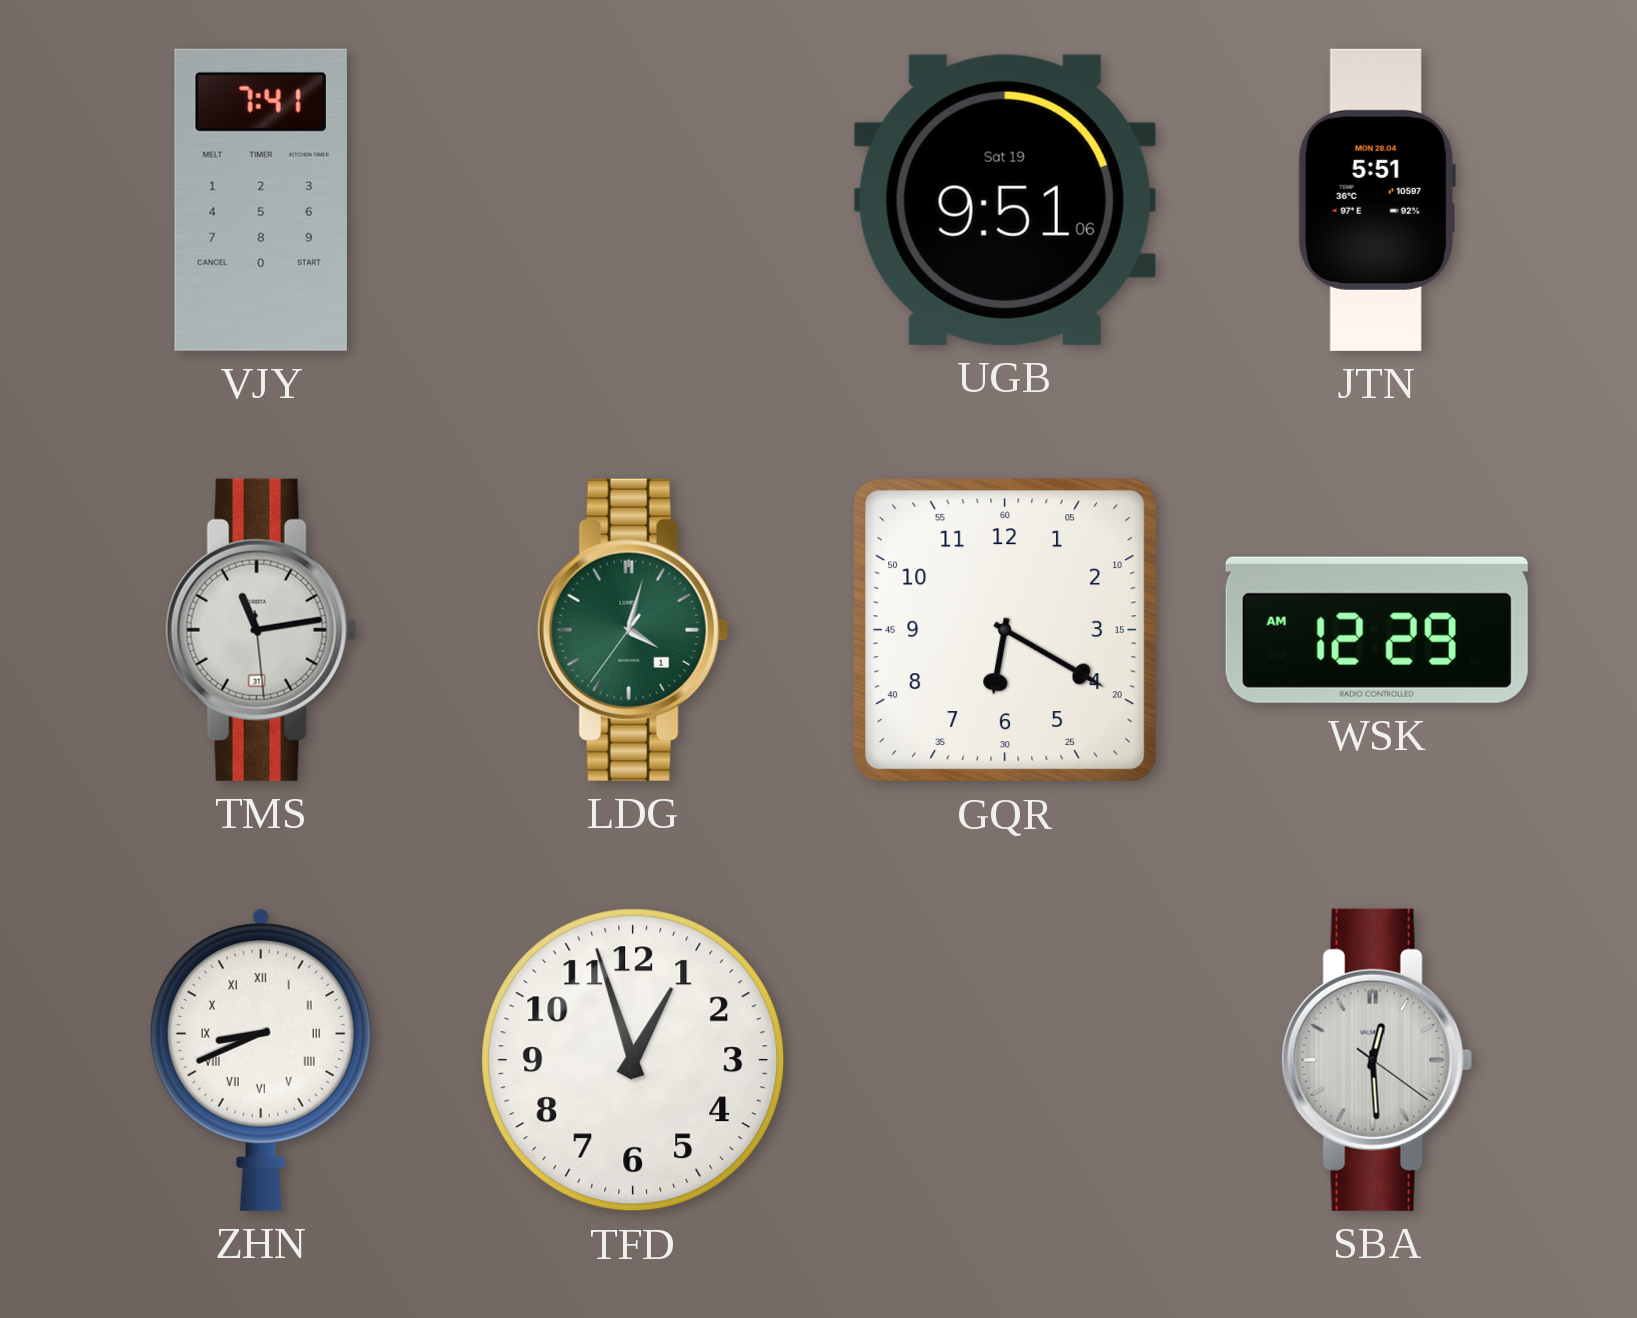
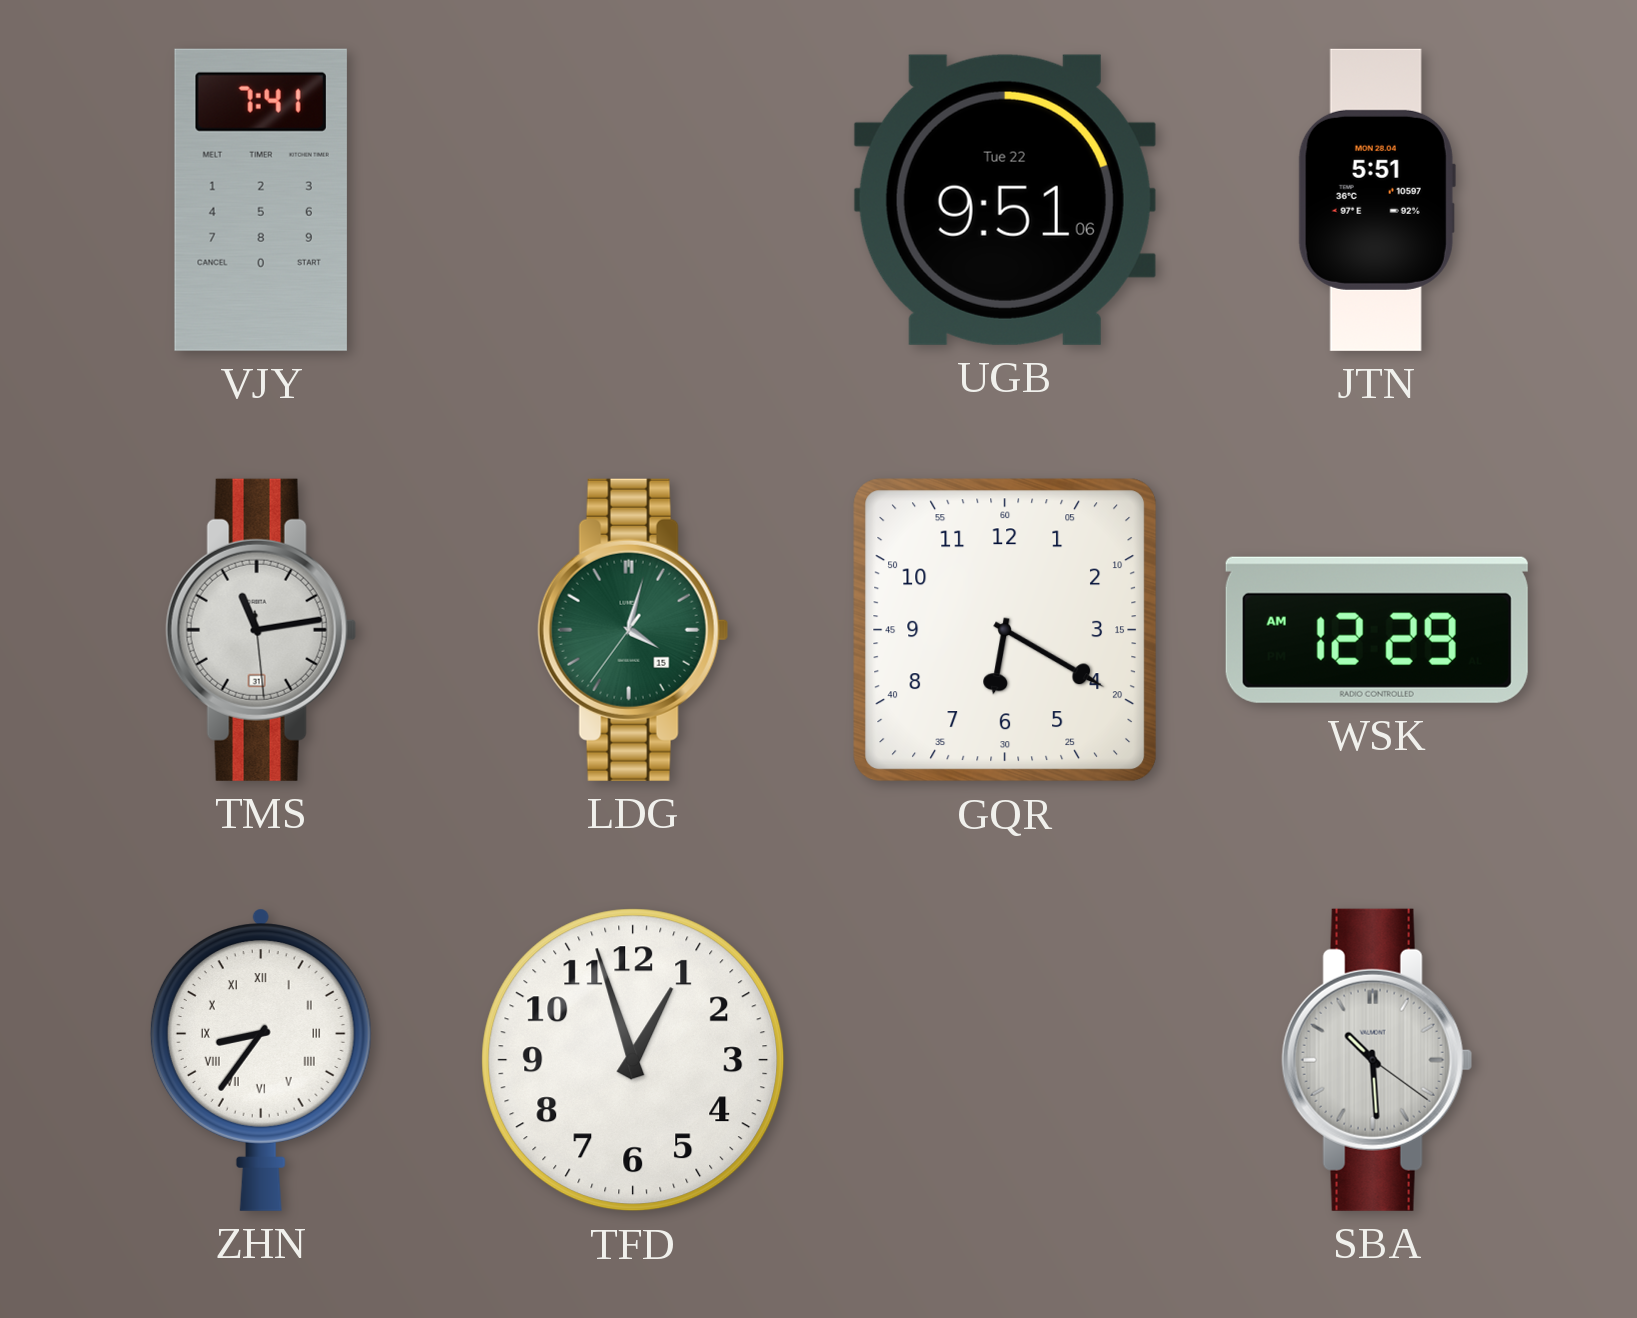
UGB date: Sat 19 -> Tue 22 (1005, 200)
LDG date: 1 -> 15 (633, 630)
ZHN: 8:41 -> 8:36 (261, 1060)
SBA: 12:29 -> 10:29 (1377, 1060)
